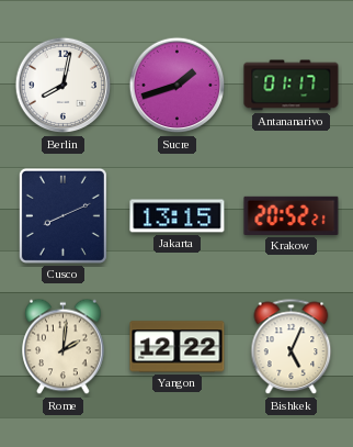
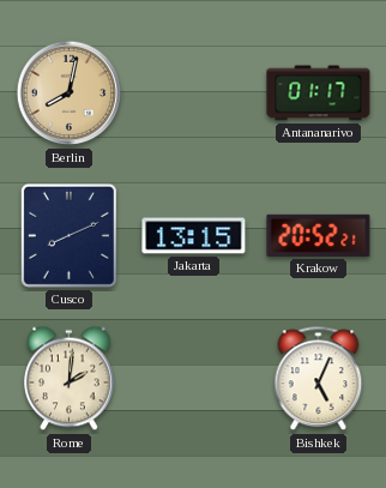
Berlin dial: white -> champagne (70, 94)
Sucre: 1:42 -> none (178, 86)
Yangon: 12:22 -> none (178, 347)
